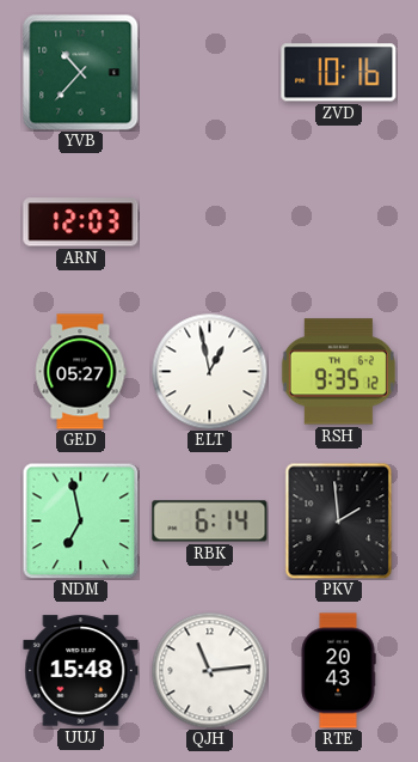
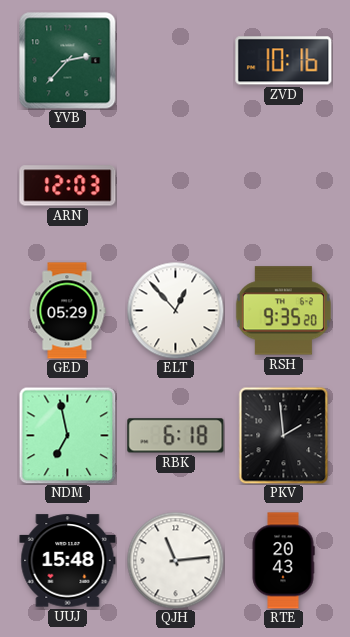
YVB: 10:37 -> 2:37 (68, 61)
GED: 05:27 -> 05:29 (67, 311)
ELT: 12:58 -> 12:53 (175, 310)
RSH: 9:35:12 -> 9:35:20 (283, 311)
RBK: 6:14 -> 6:18 (176, 436)
